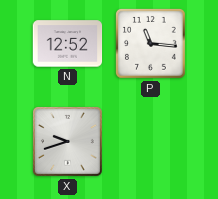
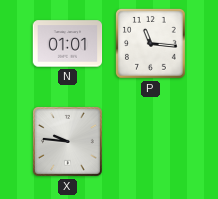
N: 12:52 -> 01:01 (68, 44)
X: 9:42 -> 9:46 (68, 142)
